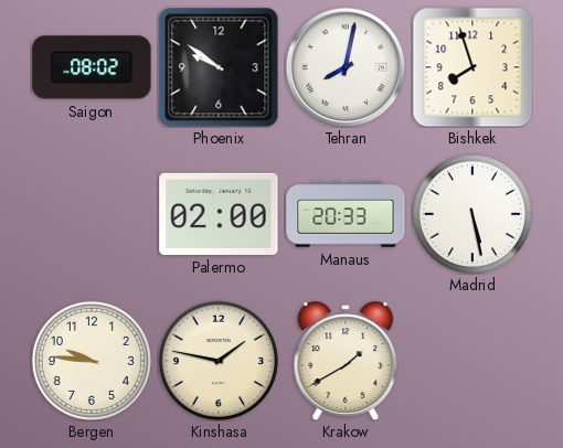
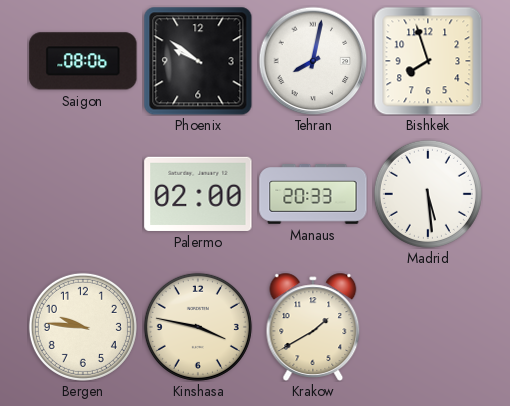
Saigon: 08:02 -> 08:06 (83, 61)
Madrid: 5:28 -> 5:29 (428, 194)
Kinshasa: 1:47 -> 3:47 (198, 327)
